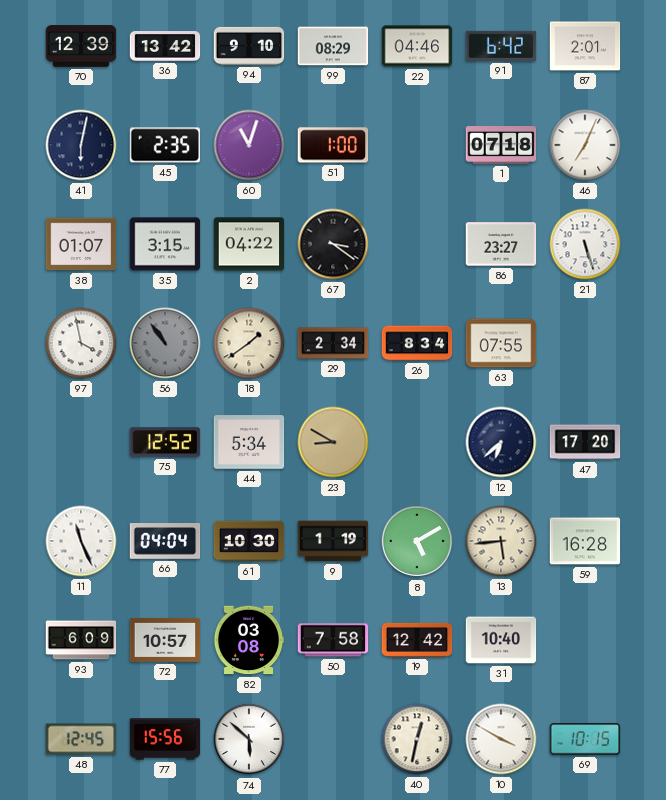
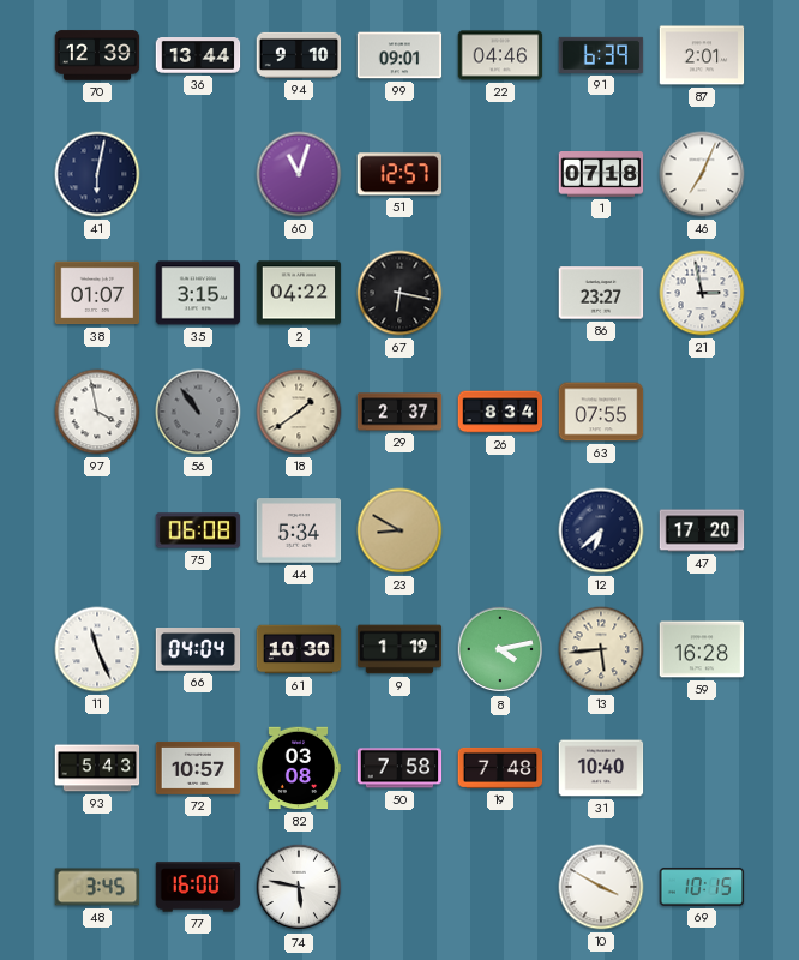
36: 13:42 -> 13:44 (198, 56)
99: 08:29 -> 09:01 (400, 55)
91: 6:42 -> 6:39 (601, 55)
45: 2:35 -> none (165, 145)
51: 1:00 -> 12:57 (400, 174)
67: 3:21 -> 6:17 (400, 293)
21: 5:27 -> 2:58 (702, 293)
29: 2:34 -> 2:37 (400, 412)
75: 12:52 -> 06:08 (198, 530)
8: 5:10 -> 4:13 (500, 649)
93: 6:09 -> 5:43 (97, 768)
19: 12:42 -> 7:48 (500, 768)
48: 12:45 -> 3:45 (97, 887)
77: 15:56 -> 16:00 (198, 887)
74: 5:52 -> 5:47 (299, 887)
40: 12:32 -> none (417, 739)
